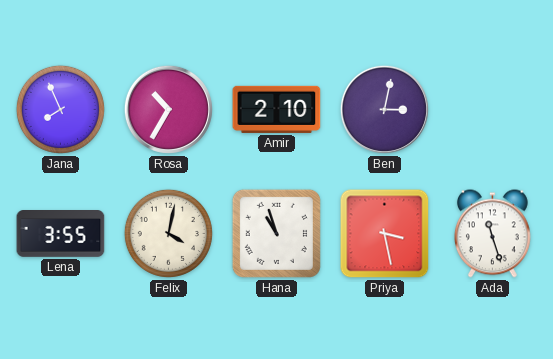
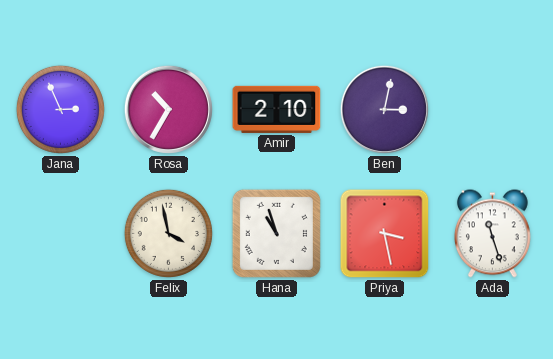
Jana: 7:56 -> 2:56 (60, 109)
Lena: 3:55 -> none (61, 234)
Felix: 4:02 -> 3:58 (168, 233)
